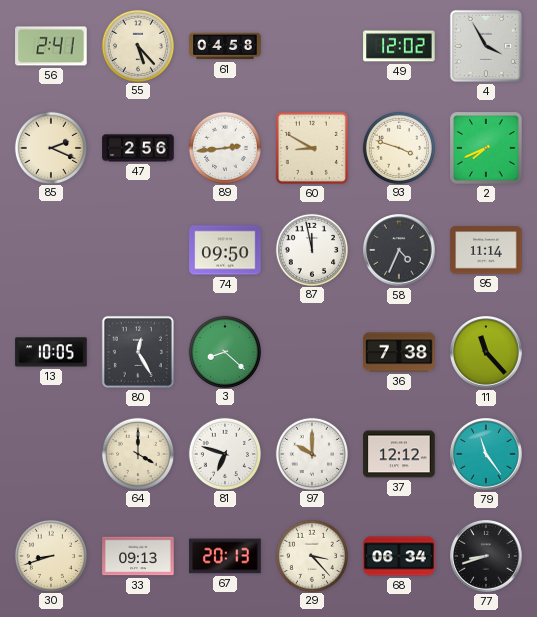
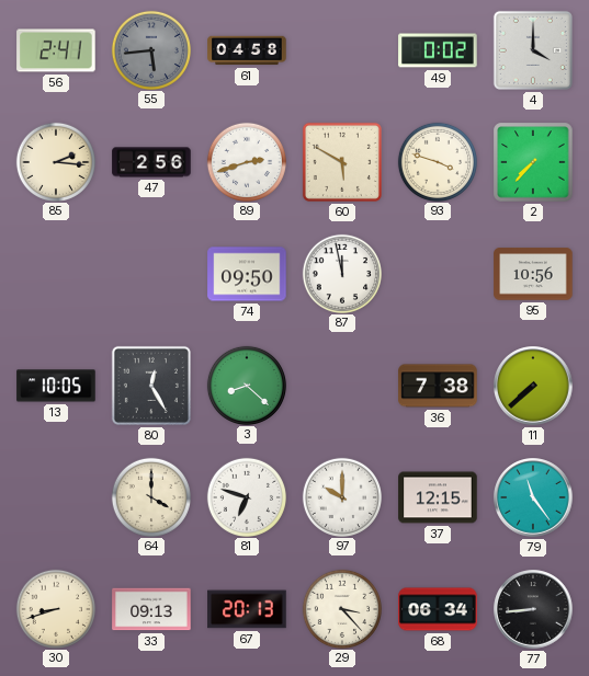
55: 5:23 -> 5:44 (150, 49)
55 dial: cream -> grey (150, 49)
49: 12:02 -> 0:02 (438, 50)
4: 3:55 -> 4:00 (533, 50)
85: 2:19 -> 2:16 (55, 161)
89: 2:44 -> 2:42 (246, 161)
60: 8:50 -> 5:50 (342, 162)
2: 7:41 -> 7:37 (533, 162)
58: 4:34 -> none (399, 250)
95: 11:14 -> 10:56 (533, 274)
11: 11:23 -> 7:38 (533, 386)
37: 12:12 -> 12:15 (438, 497)
77: 8:42 -> 8:44 (533, 609)
